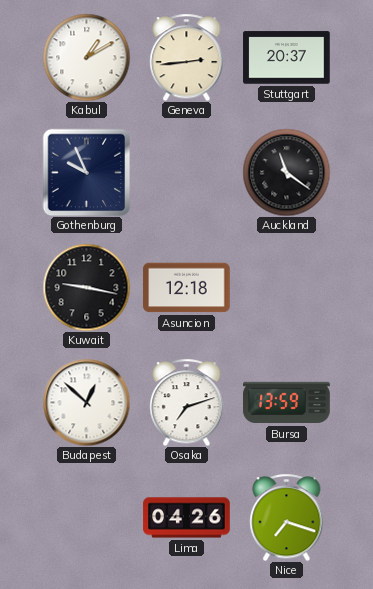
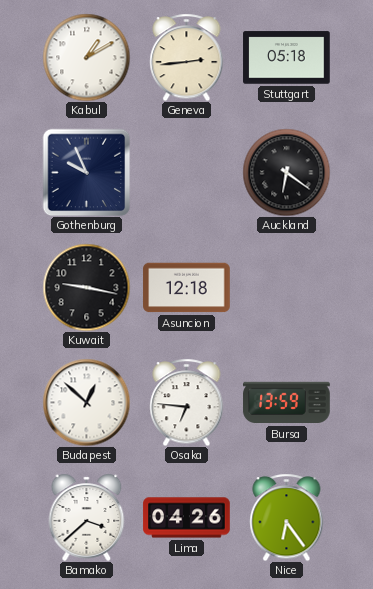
Stuttgart: 20:37 -> 05:18 (287, 58)
Auckland: 11:21 -> 6:21 (286, 172)
Osaka: 7:12 -> 6:46 (187, 402)
Bamako: none -> 3:38 (87, 517)
Nice: 7:18 -> 6:24 (287, 517)
